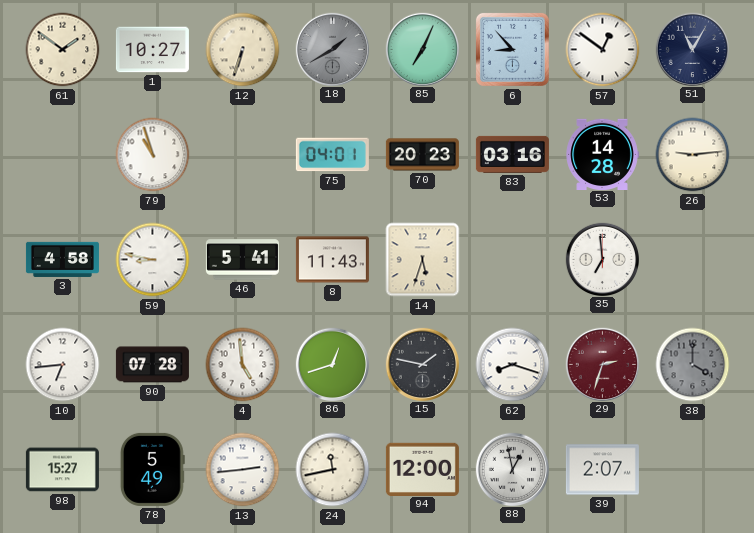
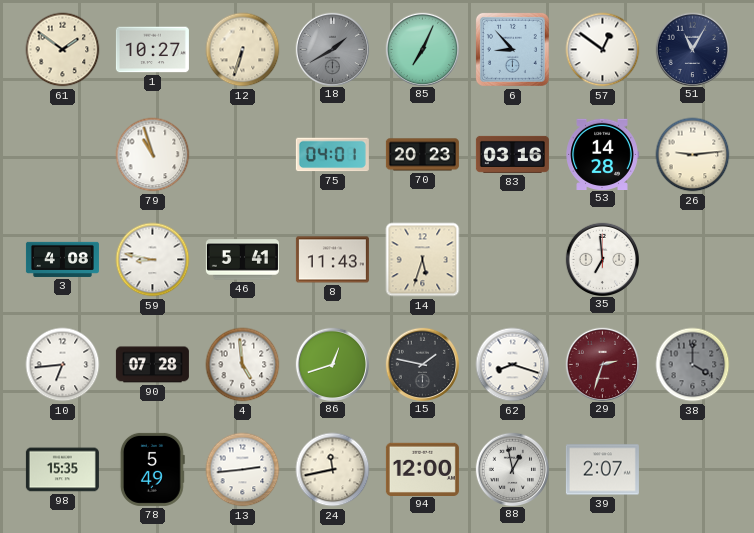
3: 4:58 -> 4:08 (62, 259)
98: 15:27 -> 15:35 (62, 470)
